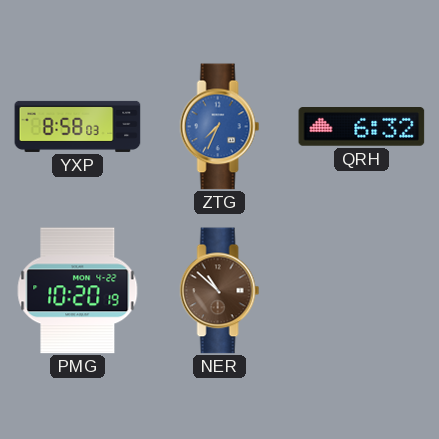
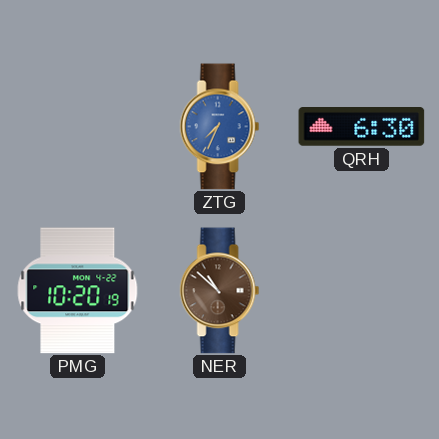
YXP: 8:58 -> none (78, 126)
QRH: 6:32 -> 6:30 (362, 127)
